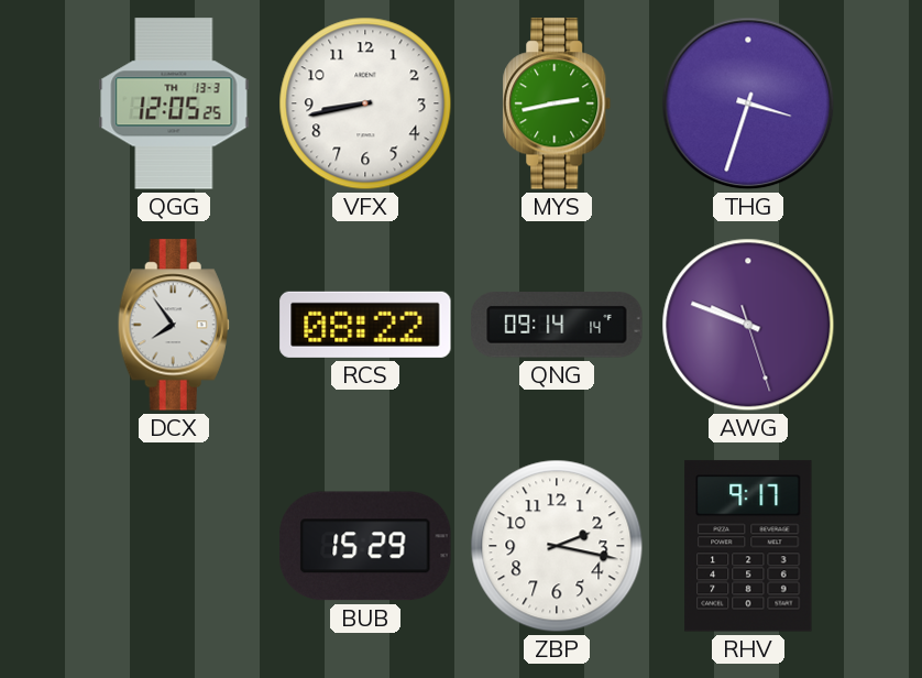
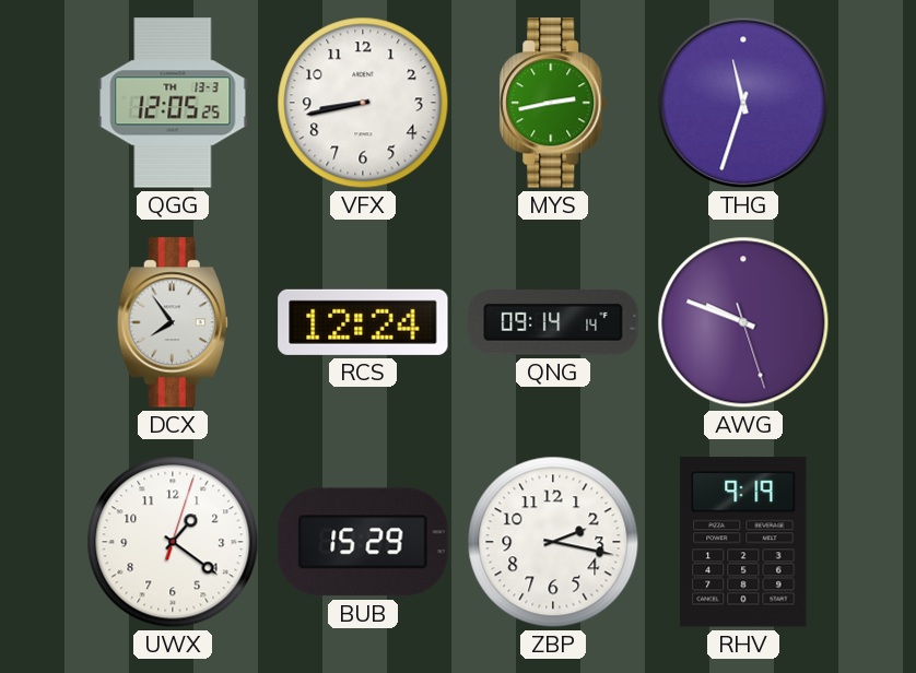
THG: 3:33 -> 11:33 (743, 103)
RCS: 08:22 -> 12:24 (363, 322)
UWX: none -> 1:21 (173, 542)
RHV: 9:17 -> 9:19 (743, 542)
